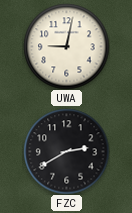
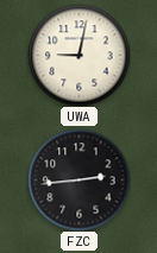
FZC: 2:40 -> 2:44 (78, 179)
